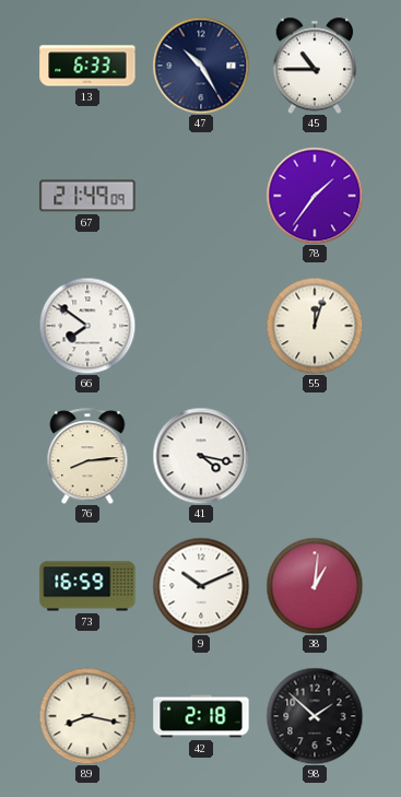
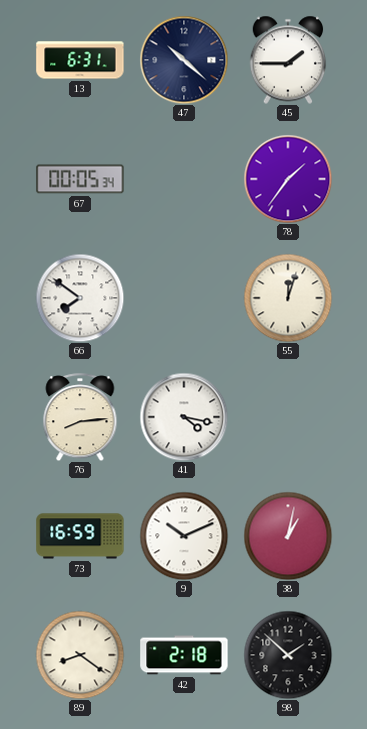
13: 6:33 -> 6:31 (80, 60)
47: 10:25 -> 10:22 (184, 60)
45: 10:45 -> 1:45 (288, 60)
67: 21:49 -> 00:05 (80, 179)
38: 1:01 -> 1:02 (288, 536)
89: 8:17 -> 8:21 (80, 655)
